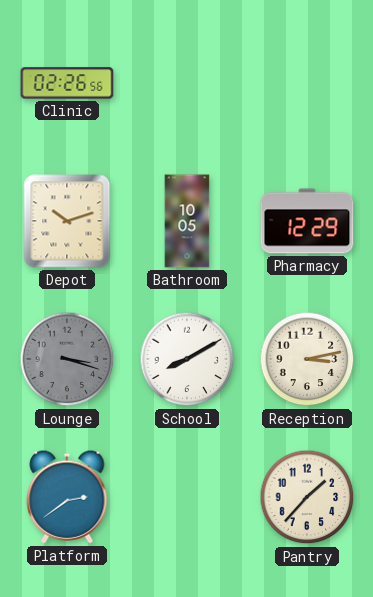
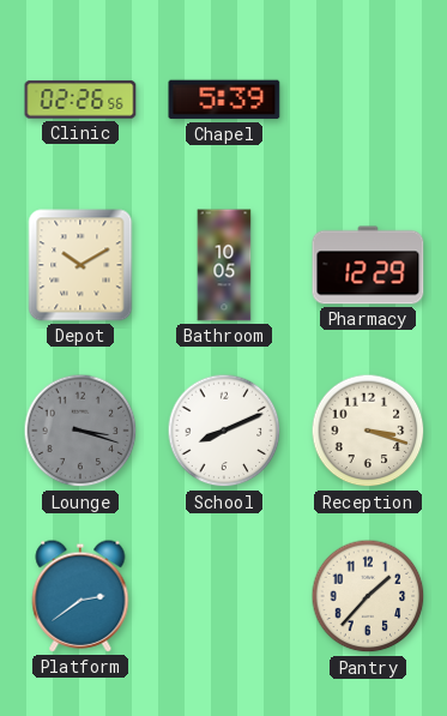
Chapel: none -> 5:39 (224, 100)
Depot: 10:12 -> 10:10 (80, 265)
School: 8:10 -> 8:11 (224, 431)
Reception: 3:13 -> 3:18 (368, 431)
